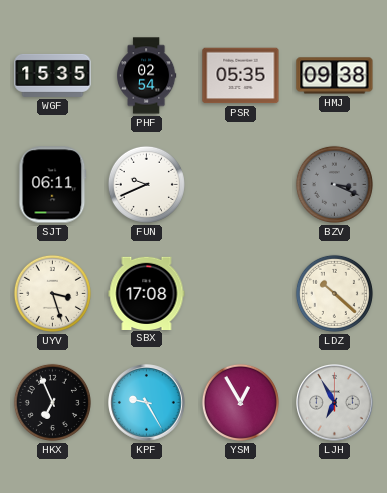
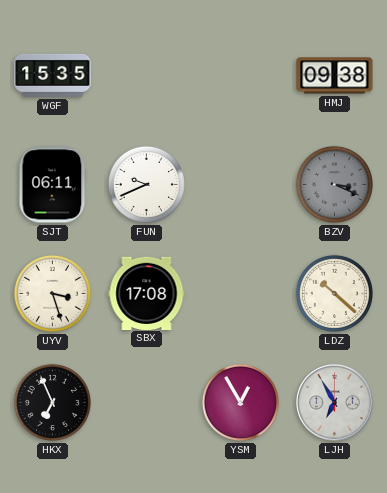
PHF: 02:54 -> none (147, 76)
PSR: 05:35 -> none (241, 76)
KPF: 9:25 -> none (147, 403)
